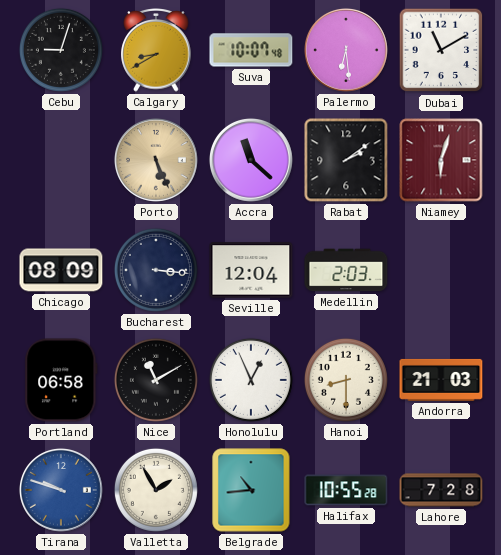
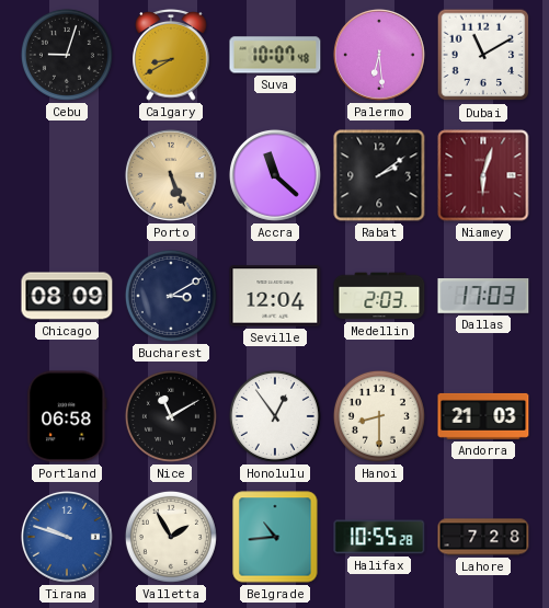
Bucharest: 3:16 -> 3:10 (171, 296)
Dallas: none -> 17:03 (483, 297)
Honolulu: 12:56 -> 12:54 (275, 416)
